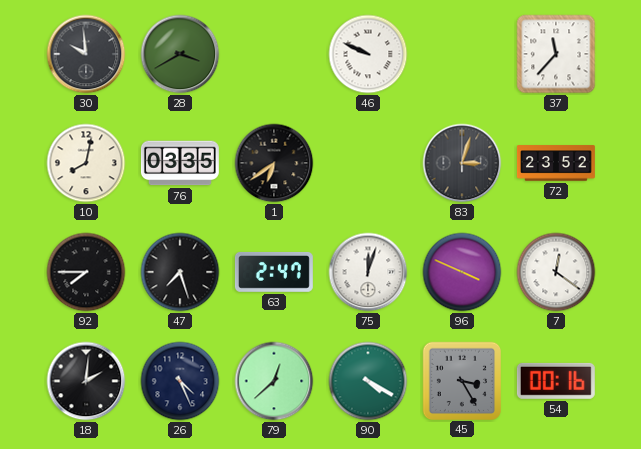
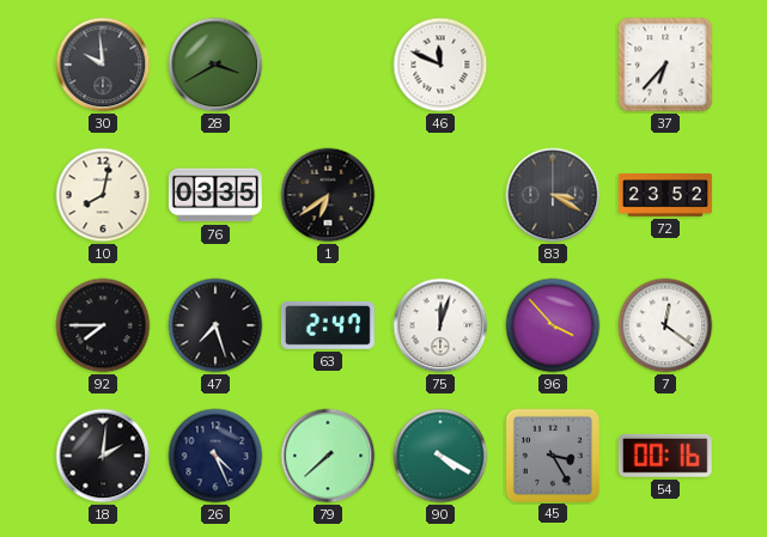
46: 9:49 -> 11:49 (440, 65)
37: 11:37 -> 6:37 (665, 65)
83: 3:03 -> 3:20 (553, 195)
96: 3:49 -> 3:53 (553, 325)
79: 12:38 -> 7:38 (328, 456)
